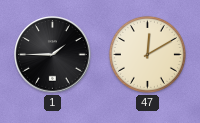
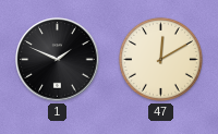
1: 1:45 -> 1:49 (58, 60)
